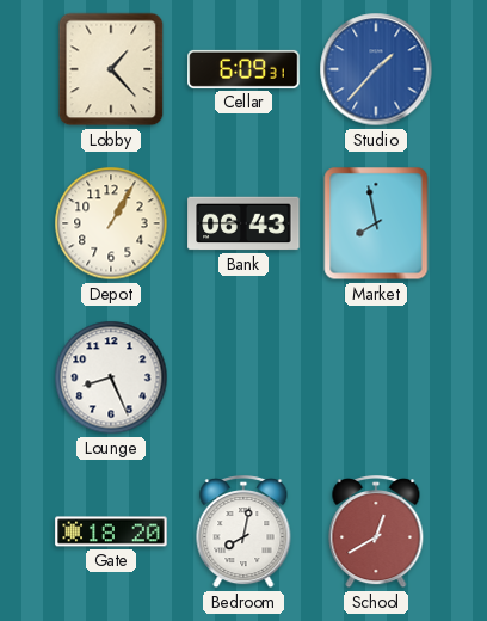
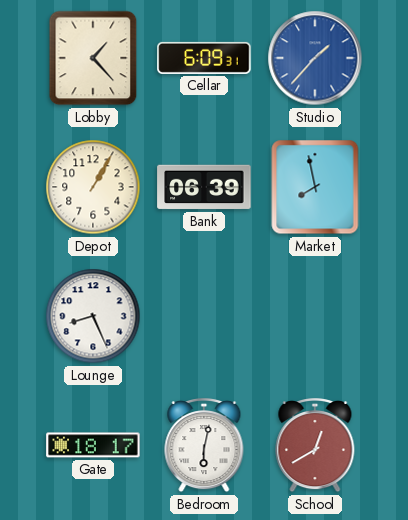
Bank: 06:43 -> 06:39 (204, 187)
Gate: 18:20 -> 18:17 (93, 445)
Bedroom: 8:02 -> 6:02 (204, 446)
